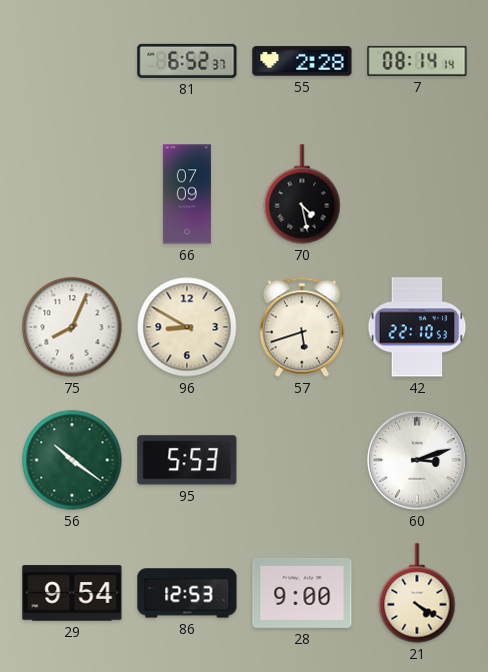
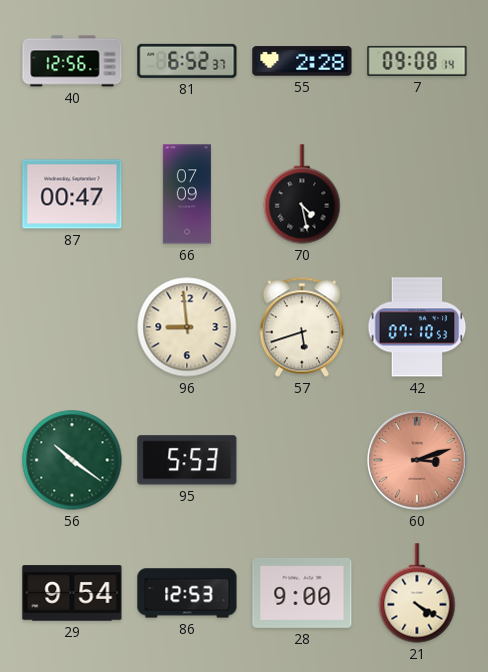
40: none -> 12:56 (72, 61)
7: 08:14 -> 09:08 (417, 61)
87: none -> 00:47 (72, 194)
75: 8:04 -> none (72, 327)
96: 8:50 -> 8:59 (187, 327)
42: 22:10 -> 07:10 (417, 327)
60 dial: white -> salmon (417, 460)
